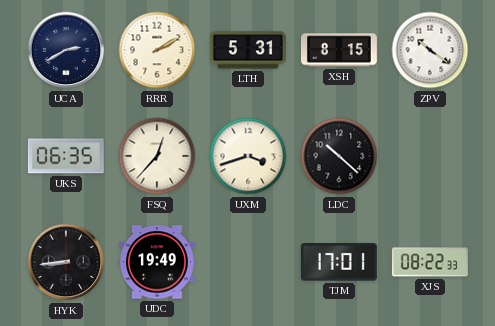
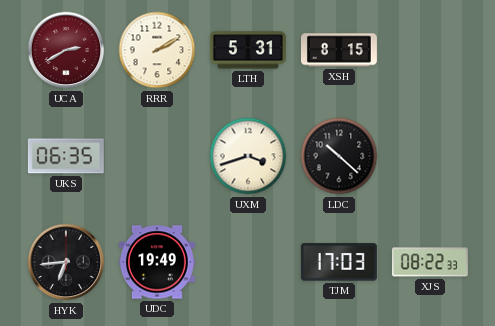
UCA dial: navy -> burgundy (66, 50)
ZPV: 10:21 -> none (430, 50)
FSQ: 12:37 -> none (157, 156)
HYK: 8:44 -> 6:44 (66, 262)
TJM: 17:01 -> 17:03 (339, 262)
